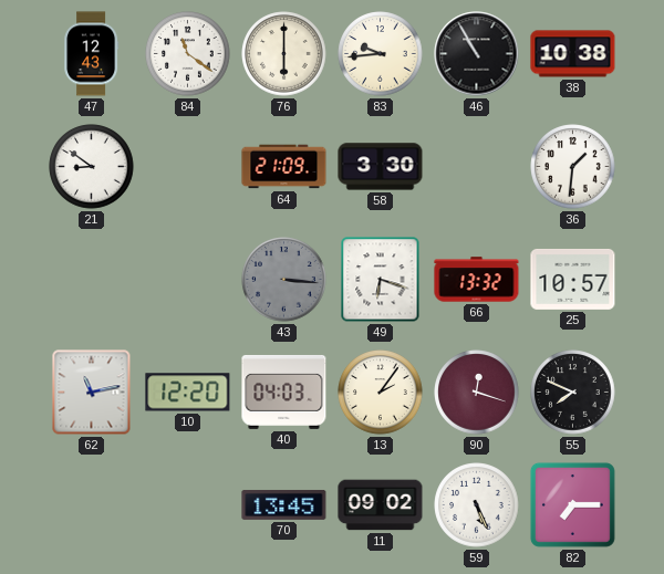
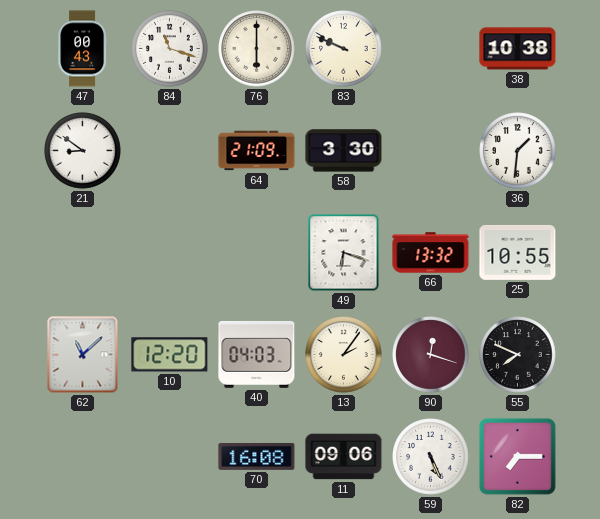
47: 12:43 -> 00:43 (83, 49)
84: 11:21 -> 11:18 (170, 49)
83: 9:44 -> 9:49 (344, 49)
46: 10:55 -> none (477, 54)
43: 3:16 -> none (284, 280)
25: 10:57 -> 10:55 (518, 252)
62: 11:13 -> 11:08 (83, 355)
70: 13:45 -> 16:08 (257, 456)
11: 09:02 -> 09:06 (344, 457)
